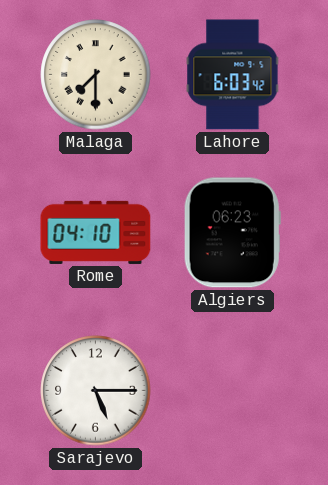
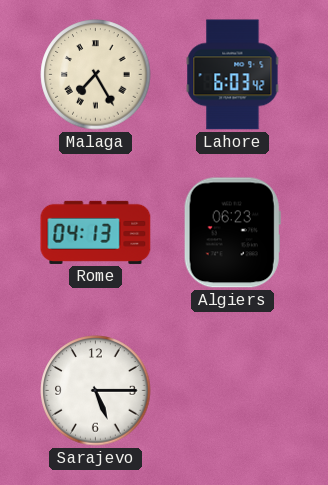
Malaga: 7:30 -> 7:25 (96, 75)
Rome: 04:10 -> 04:13 (96, 232)
